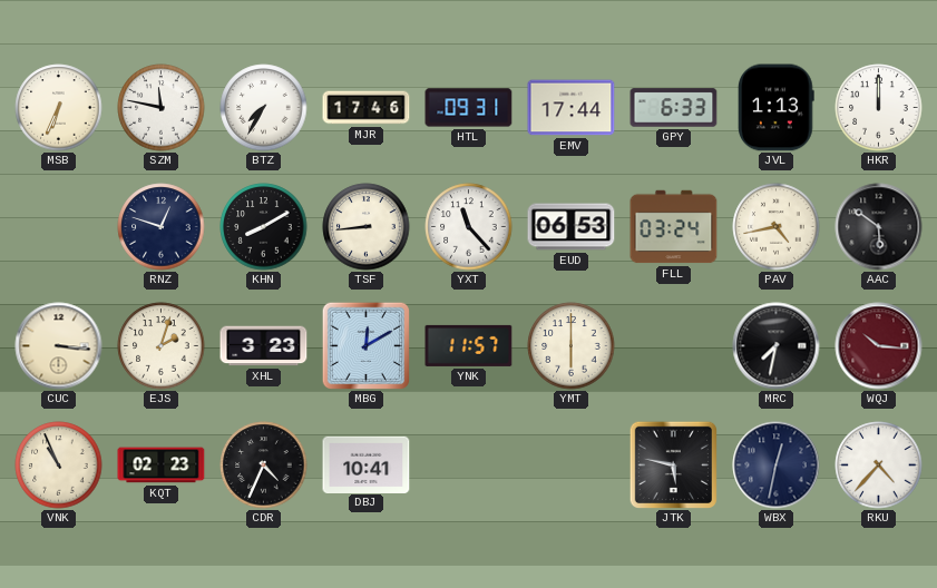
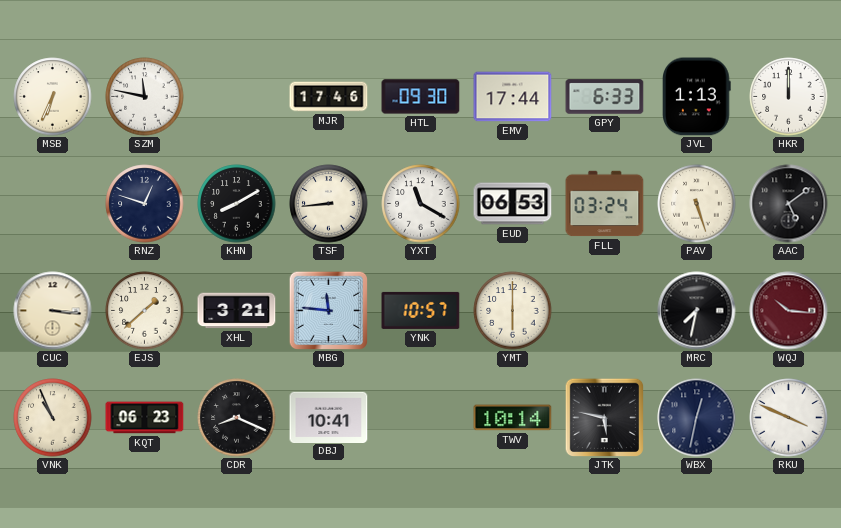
BTZ: 7:35 -> none (264, 108)
HTL: 09:31 -> 09:30 (421, 97)
YXT: 11:23 -> 11:20 (421, 204)
PAV: 4:43 -> 5:27 (697, 204)
AAC: 5:51 -> 5:09 (789, 204)
EJS: 2:03 -> 1:38 (145, 311)
XHL: 3:23 -> 3:21 (237, 311)
MBG: 12:10 -> 11:46 (328, 310)
YNK: 11:57 -> 10:57 (421, 310)
KQT: 02:23 -> 06:23 (145, 418)
CDR: 4:34 -> 8:19 (237, 418)
TWV: none -> 10:14 (513, 418)
RKU: 4:37 -> 3:49 (789, 418)
